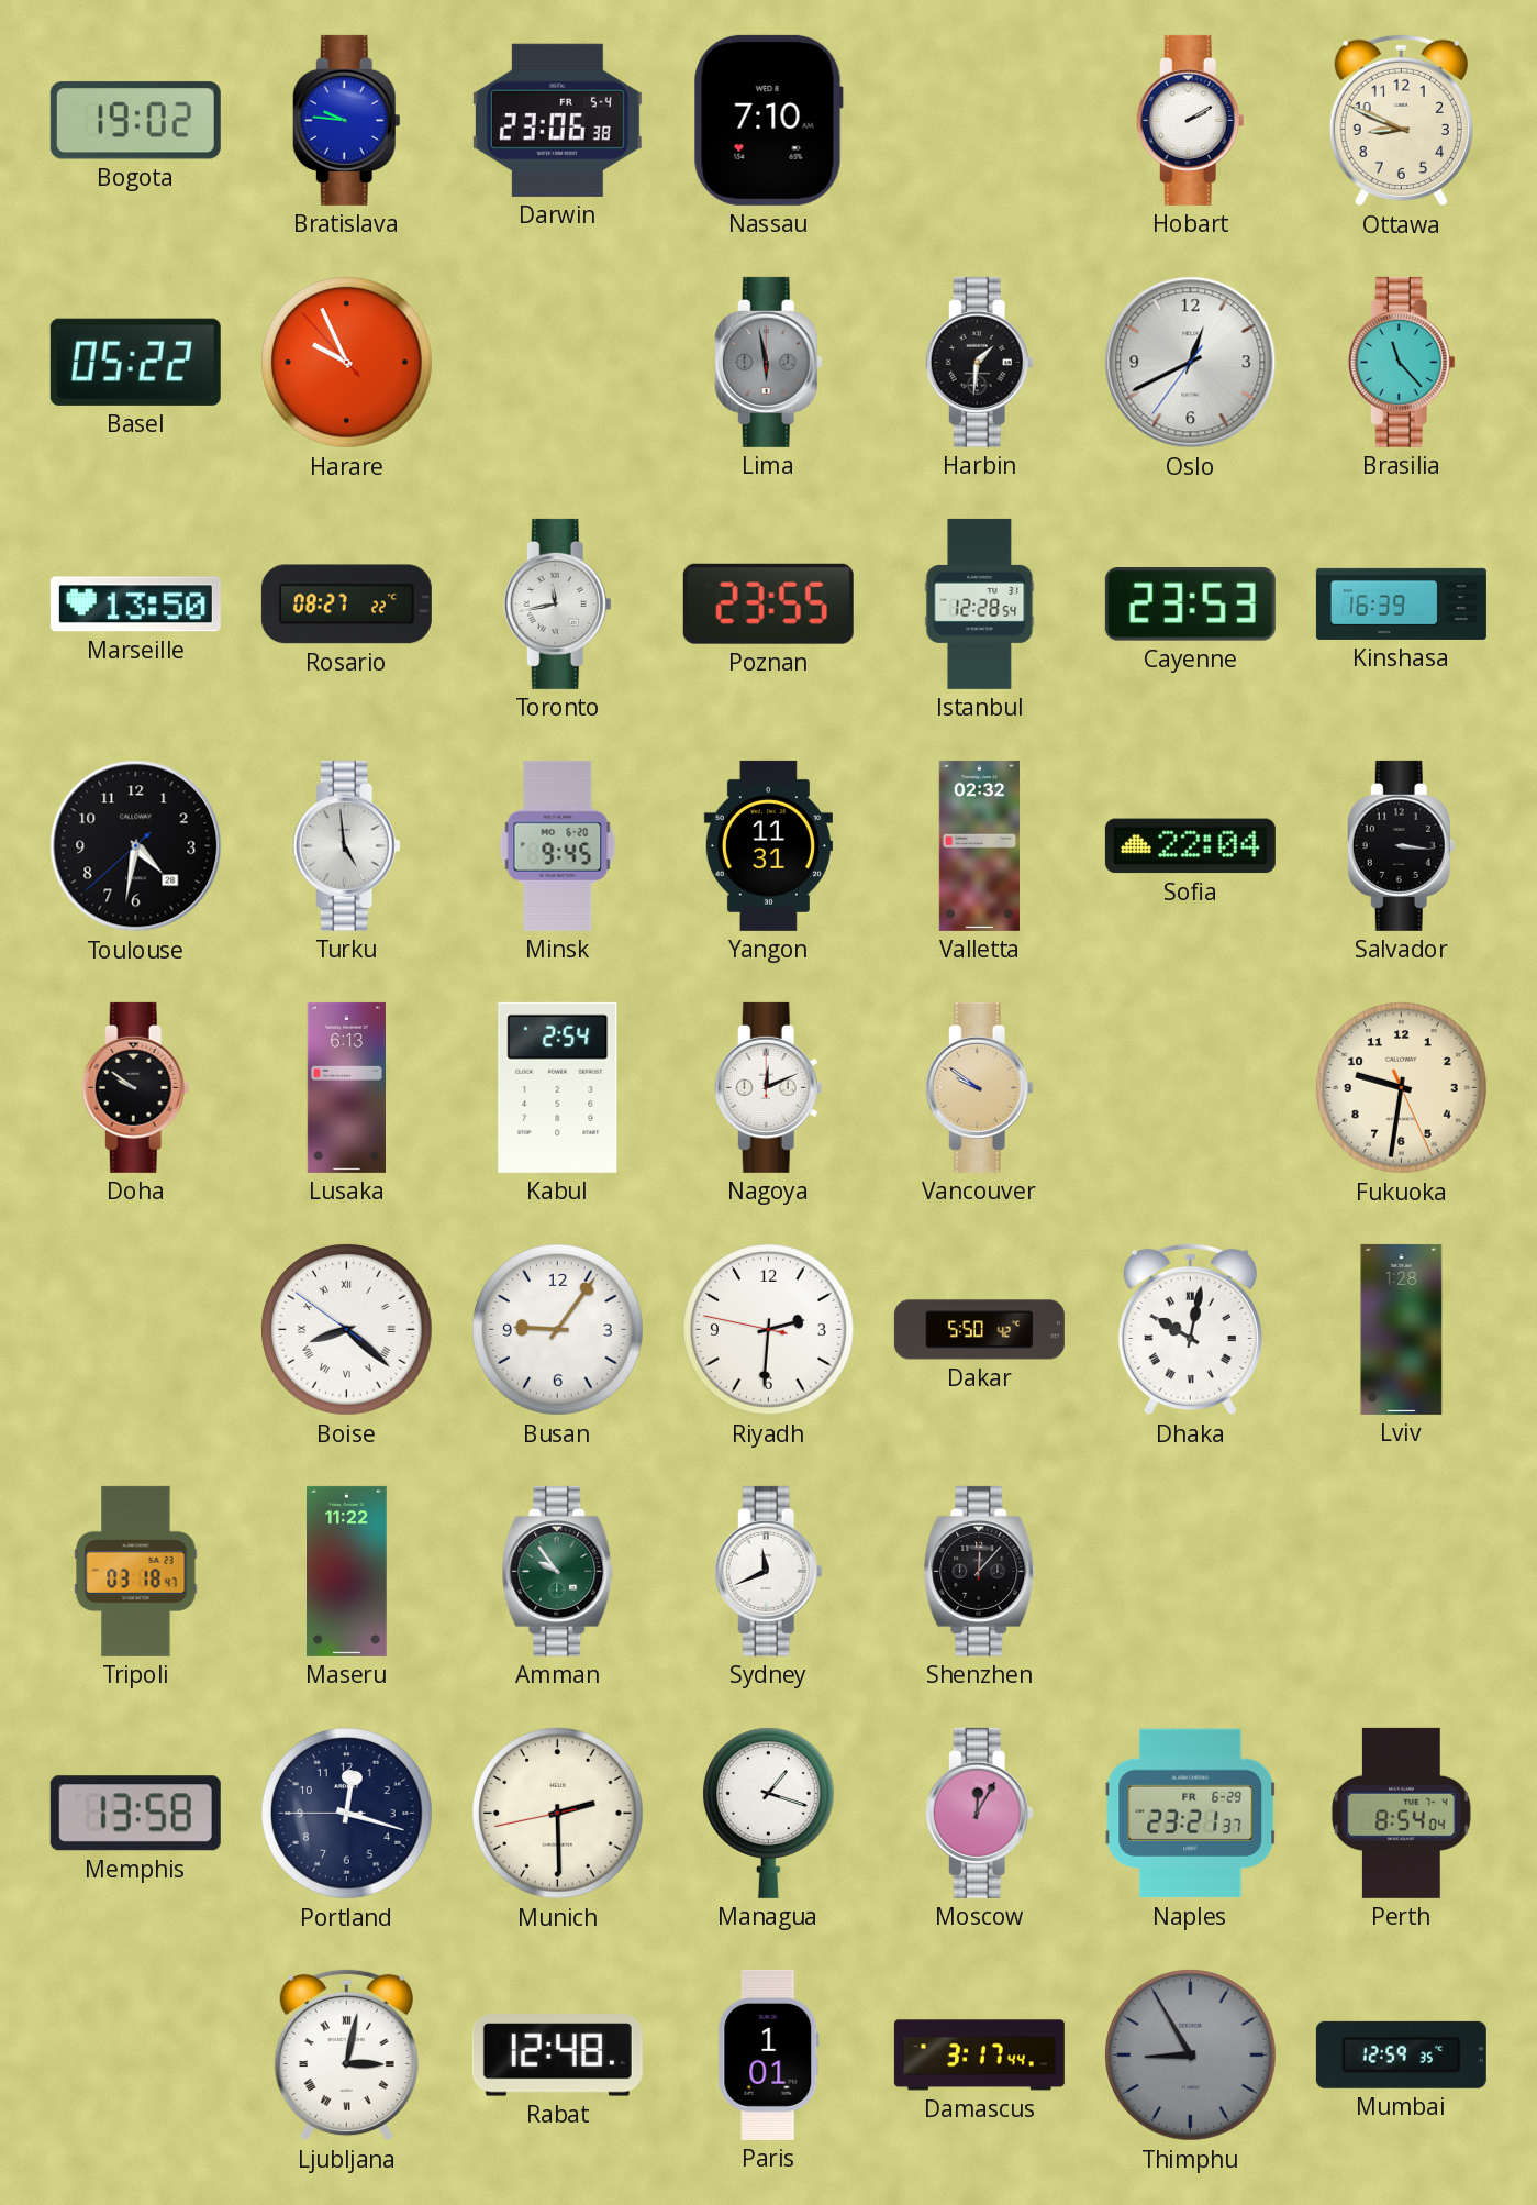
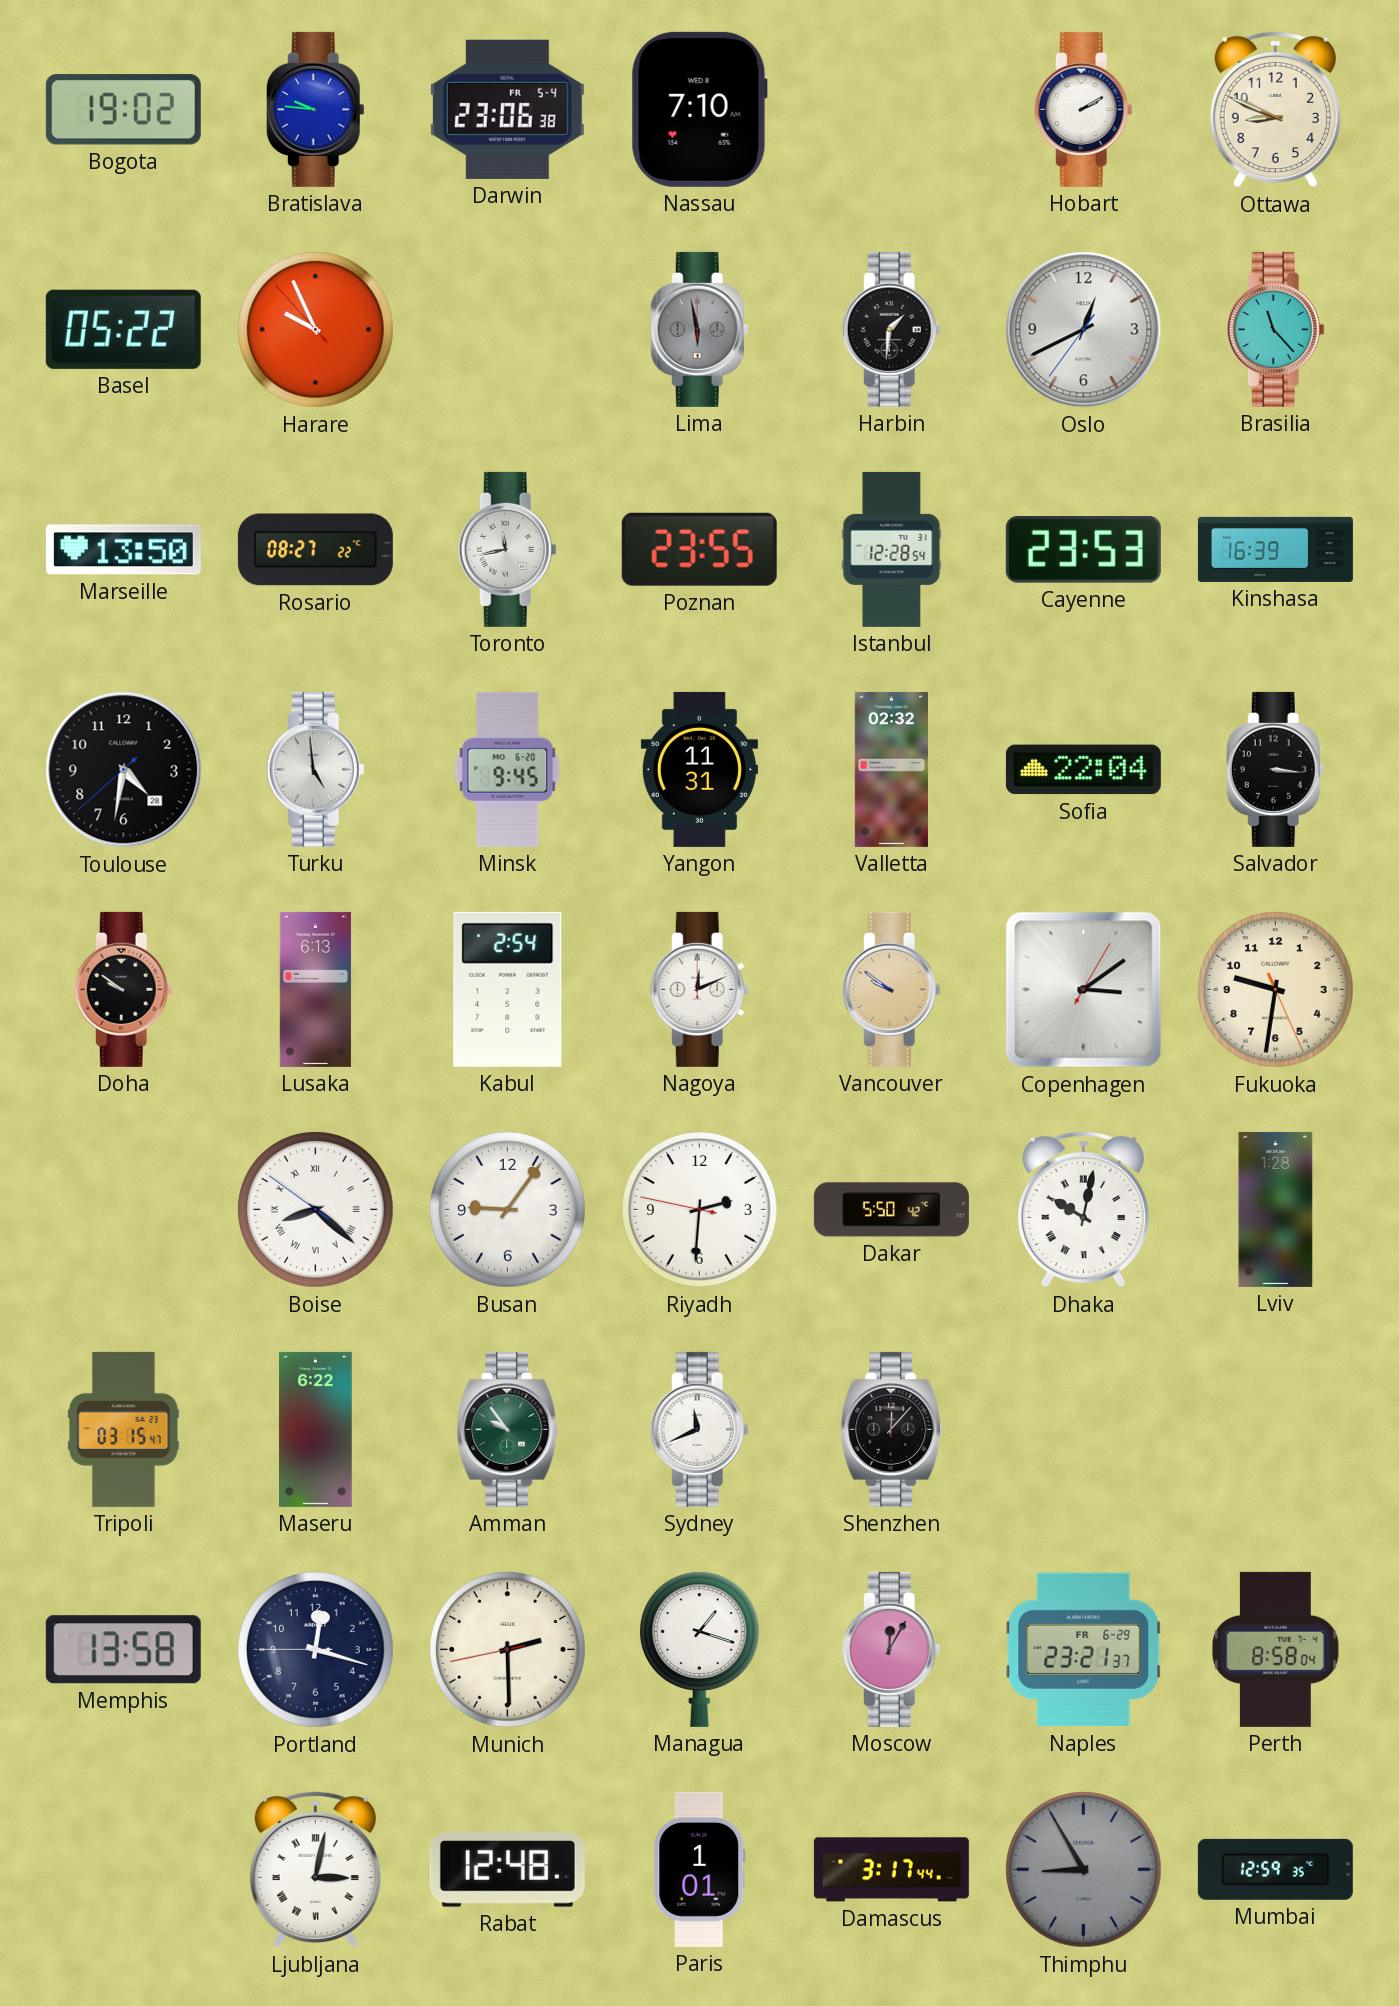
Copenhagen: none -> 3:09 (1084, 990)
Tripoli: 03:18 -> 03:15 (124, 1429)
Maseru: 11:22 -> 6:22 (316, 1429)
Perth: 8:54 -> 8:58 (1276, 1649)
